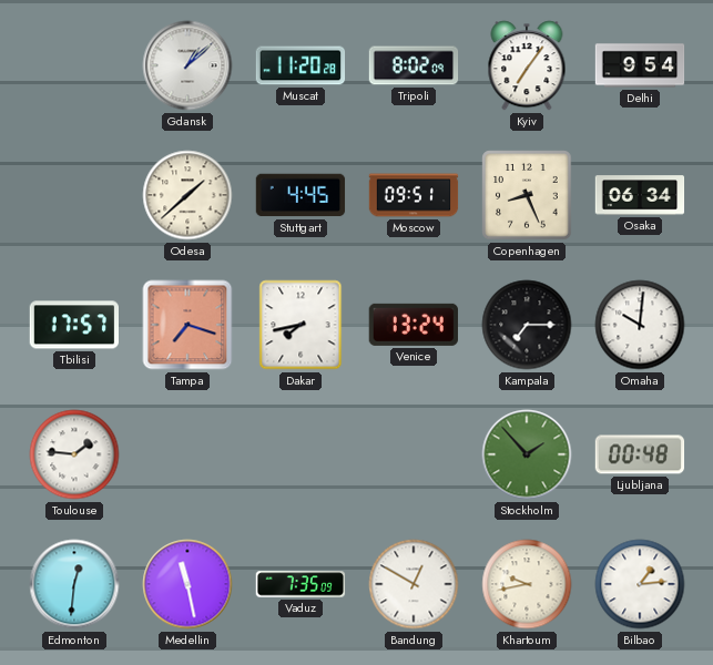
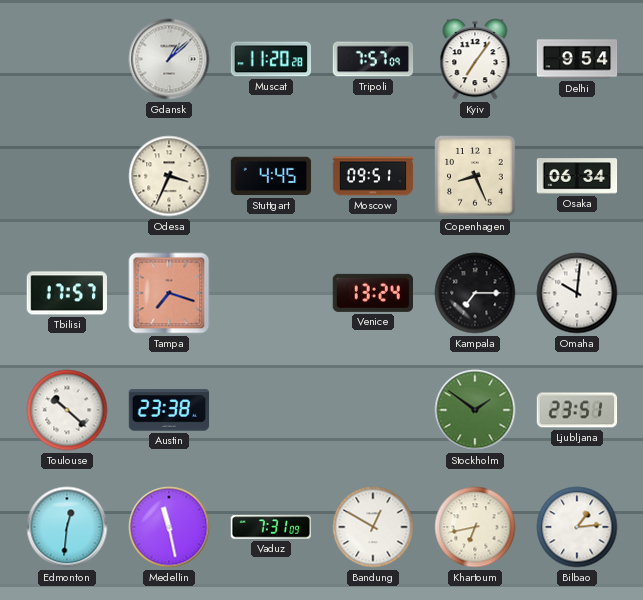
Tripoli: 8:02 -> 7:57 (373, 59)
Odesa: 1:38 -> 3:34 (169, 176)
Dakar: 7:43 -> none (301, 325)
Toulouse: 1:46 -> 10:22 (67, 410)
Austin: none -> 23:38 (169, 410)
Stockholm: 1:53 -> 1:51 (475, 410)
Ljubljana: 00:48 -> 23:51 (577, 410)
Vaduz: 7:35 -> 7:31 (271, 527)
Khartoum: 9:43 -> 6:43 (475, 527)
